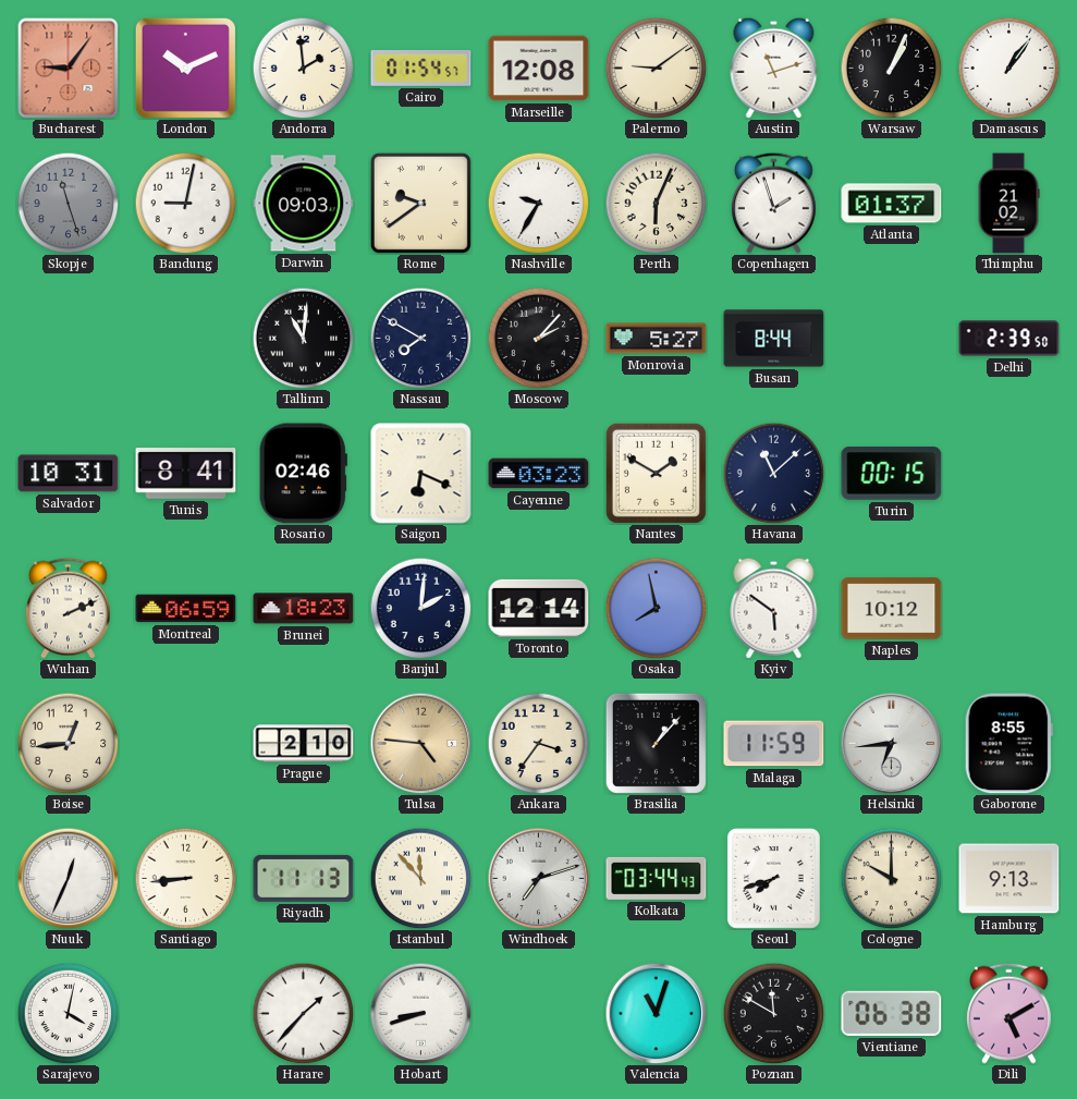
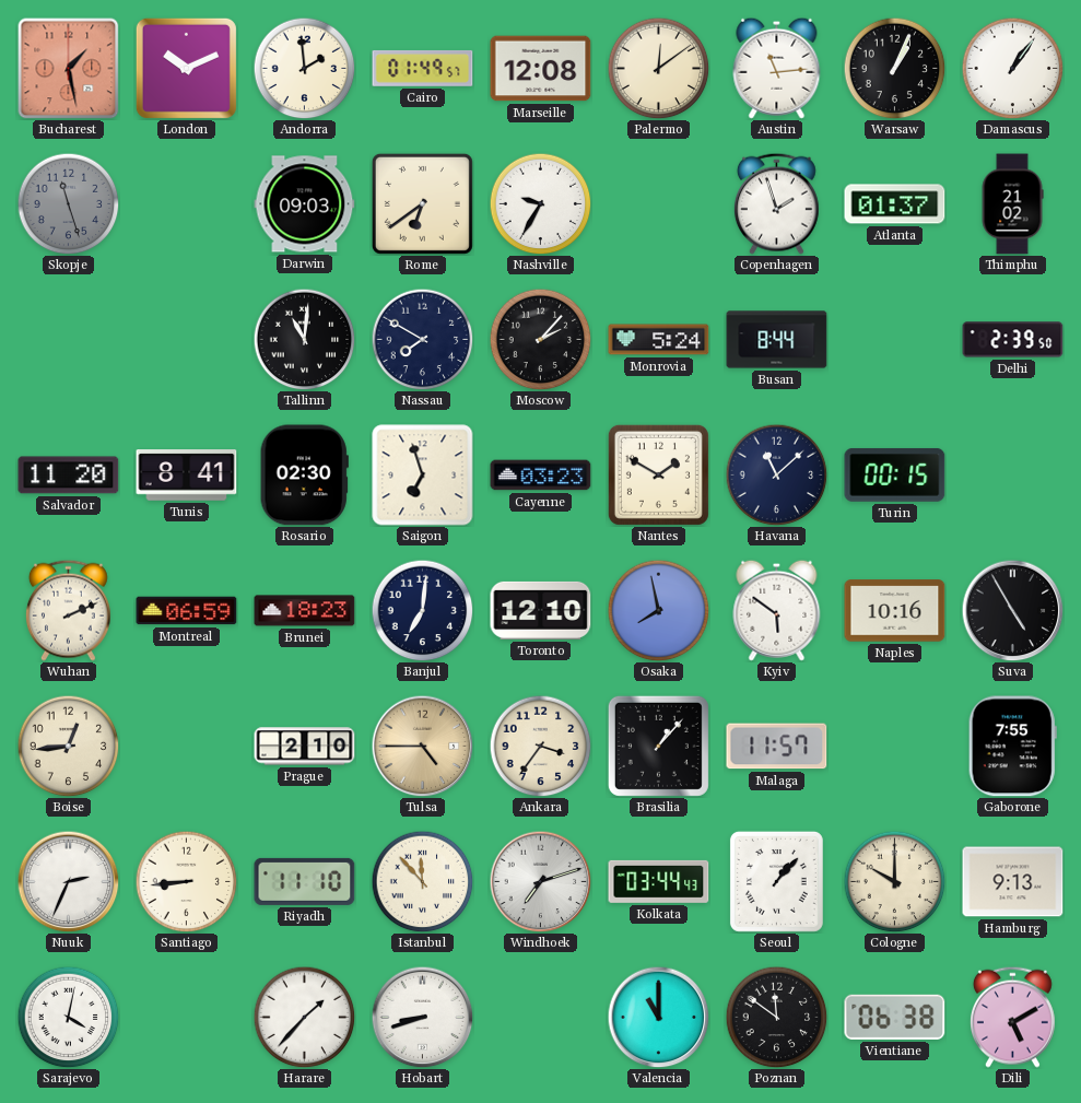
Bucharest: 9:06 -> 1:28 (68, 68)
Cairo: 01:54 -> 01:49 (423, 69)
Palermo: 9:09 -> 12:09 (658, 68)
Austin: 11:12 -> 11:14 (777, 68)
Bandung: 9:02 -> none (185, 203)
Rome: 9:39 -> 6:39 (422, 203)
Perth: 6:04 -> none (656, 203)
Monrovia: 5:27 -> 5:24 (659, 340)
Salvador: 10:31 -> 11:20 (69, 476)
Rosario: 02:46 -> 02:30 (304, 476)
Saigon: 6:19 -> 6:57 (423, 476)
Banjul: 2:01 -> 7:01 (422, 610)
Toronto: 12:14 -> 12:10 (541, 610)
Naples: 10:12 -> 10:16 (895, 611)
Suva: none -> 4:55 (1012, 610)
Tulsa: 4:46 -> 4:45 (422, 746)
Malaga: 11:59 -> 11:57 (777, 747)
Helsinki: 6:44 -> none (891, 743)
Gaborone: 8:55 -> 7:55 (1012, 747)
Nuuk: 12:34 -> 2:34 (68, 881)
Riyadh: 11:13 -> 11:10 (305, 881)
Seoul: 7:42 -> 1:07 (776, 881)
Valencia: 11:03 -> 11:00 (658, 1017)
Poznan: 11:50 -> 11:51 (776, 1017)
